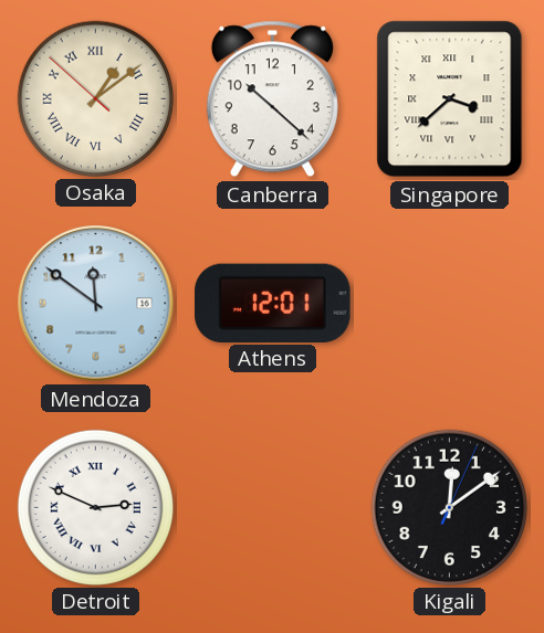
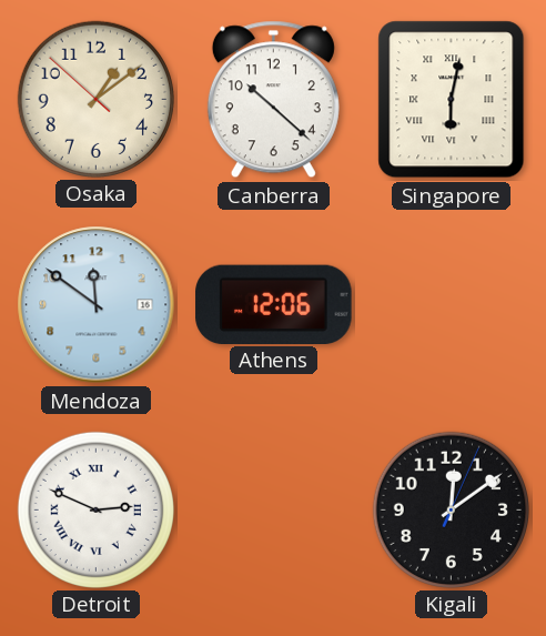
Osaka numerals: Roman -> Arabic (95, 99)
Singapore: 3:38 -> 6:02 (452, 100)
Athens: 12:01 -> 12:06 (274, 304)
